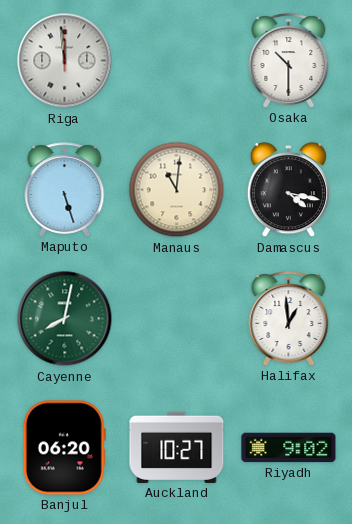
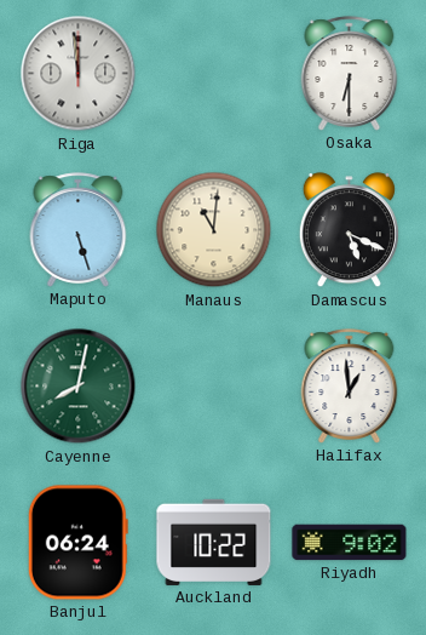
Osaka: 10:30 -> 6:30 (350, 74)
Damascus: 4:17 -> 5:19 (349, 230)
Banjul: 06:20 -> 06:24 (77, 543)
Auckland: 10:27 -> 10:22 (214, 542)
